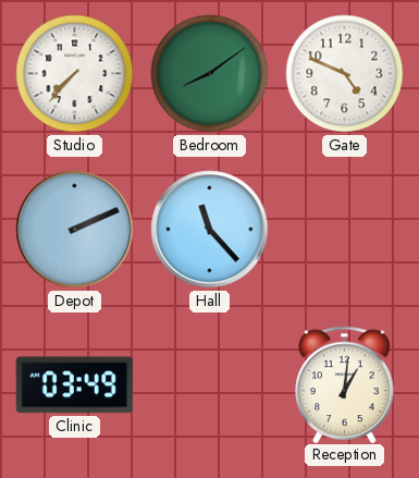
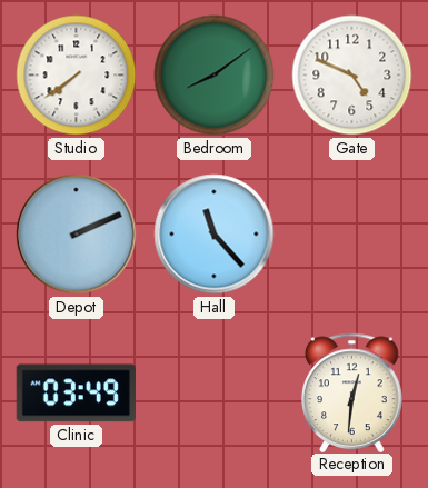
Studio: 7:37 -> 7:39 (77, 76)
Reception: 1:01 -> 12:31 (352, 392)
